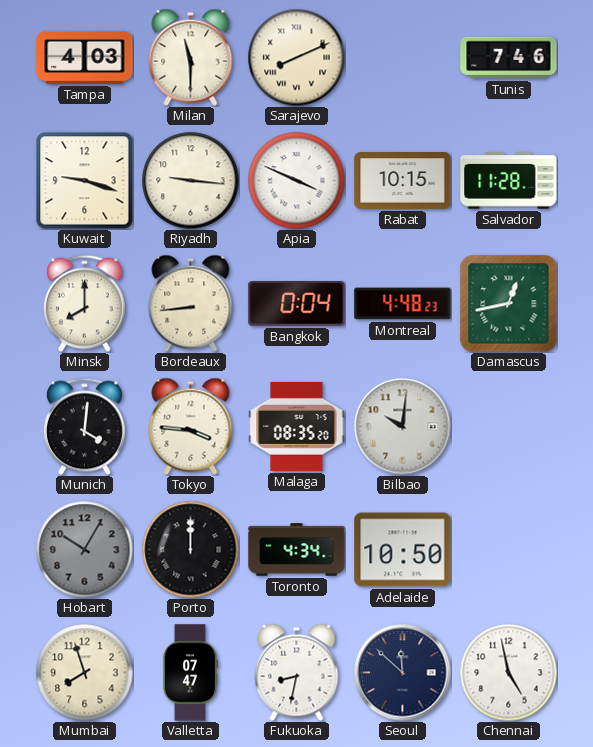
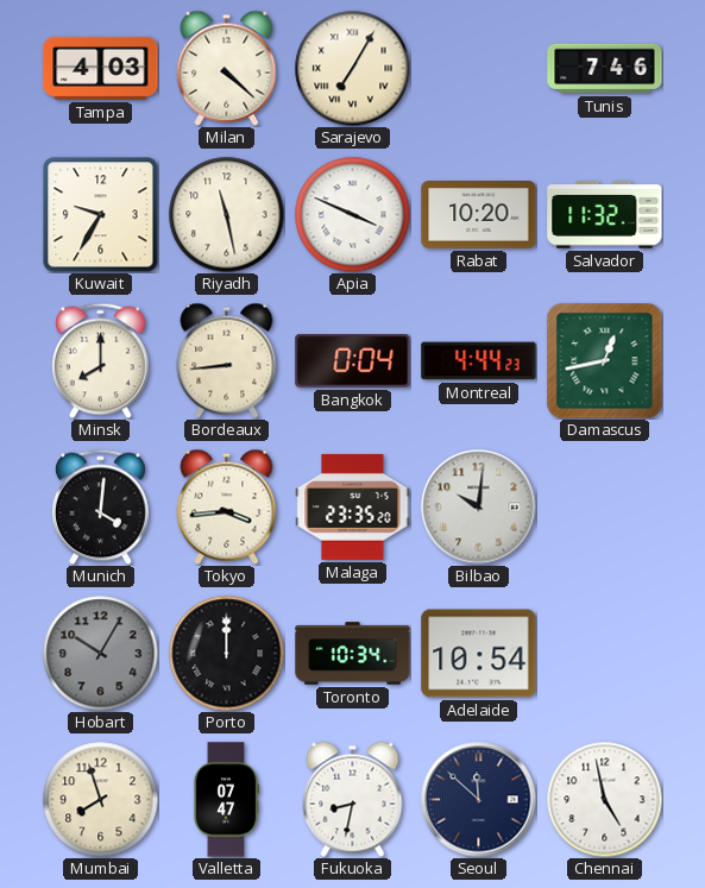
Milan: 11:30 -> 4:22 (227, 68)
Sarajevo: 8:11 -> 7:05 (352, 68)
Kuwait: 9:18 -> 9:35 (101, 215)
Riyadh: 9:16 -> 11:28 (226, 214)
Rabat: 10:15 -> 10:20 (479, 215)
Salvador: 11:28 -> 11:32 (605, 215)
Montreal: 4:48 -> 4:44 (479, 361)
Tokyo: 3:46 -> 3:44 (227, 506)
Malaga: 08:35 -> 23:35 (353, 506)
Toronto: 4:34 -> 10:34 (353, 654)
Adelaide: 10:50 -> 10:54 (479, 654)
